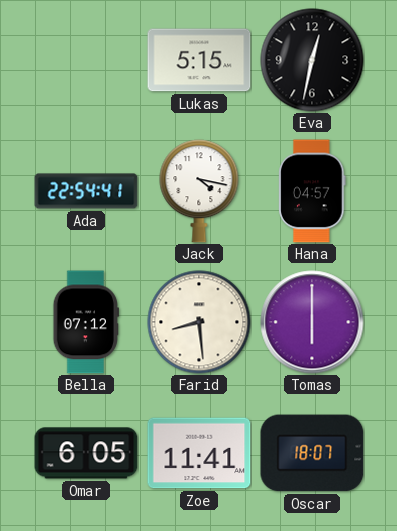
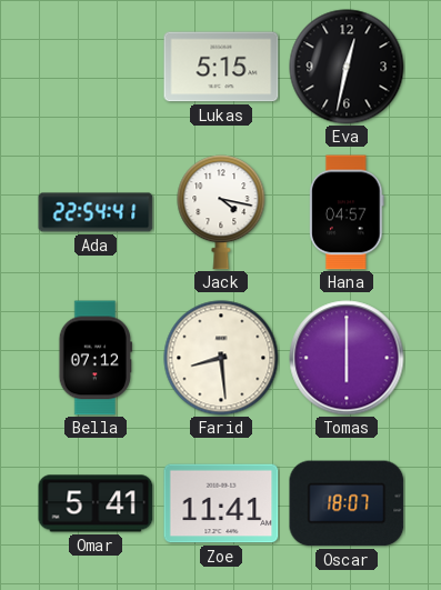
Omar: 6:05 -> 5:41 (96, 503)
